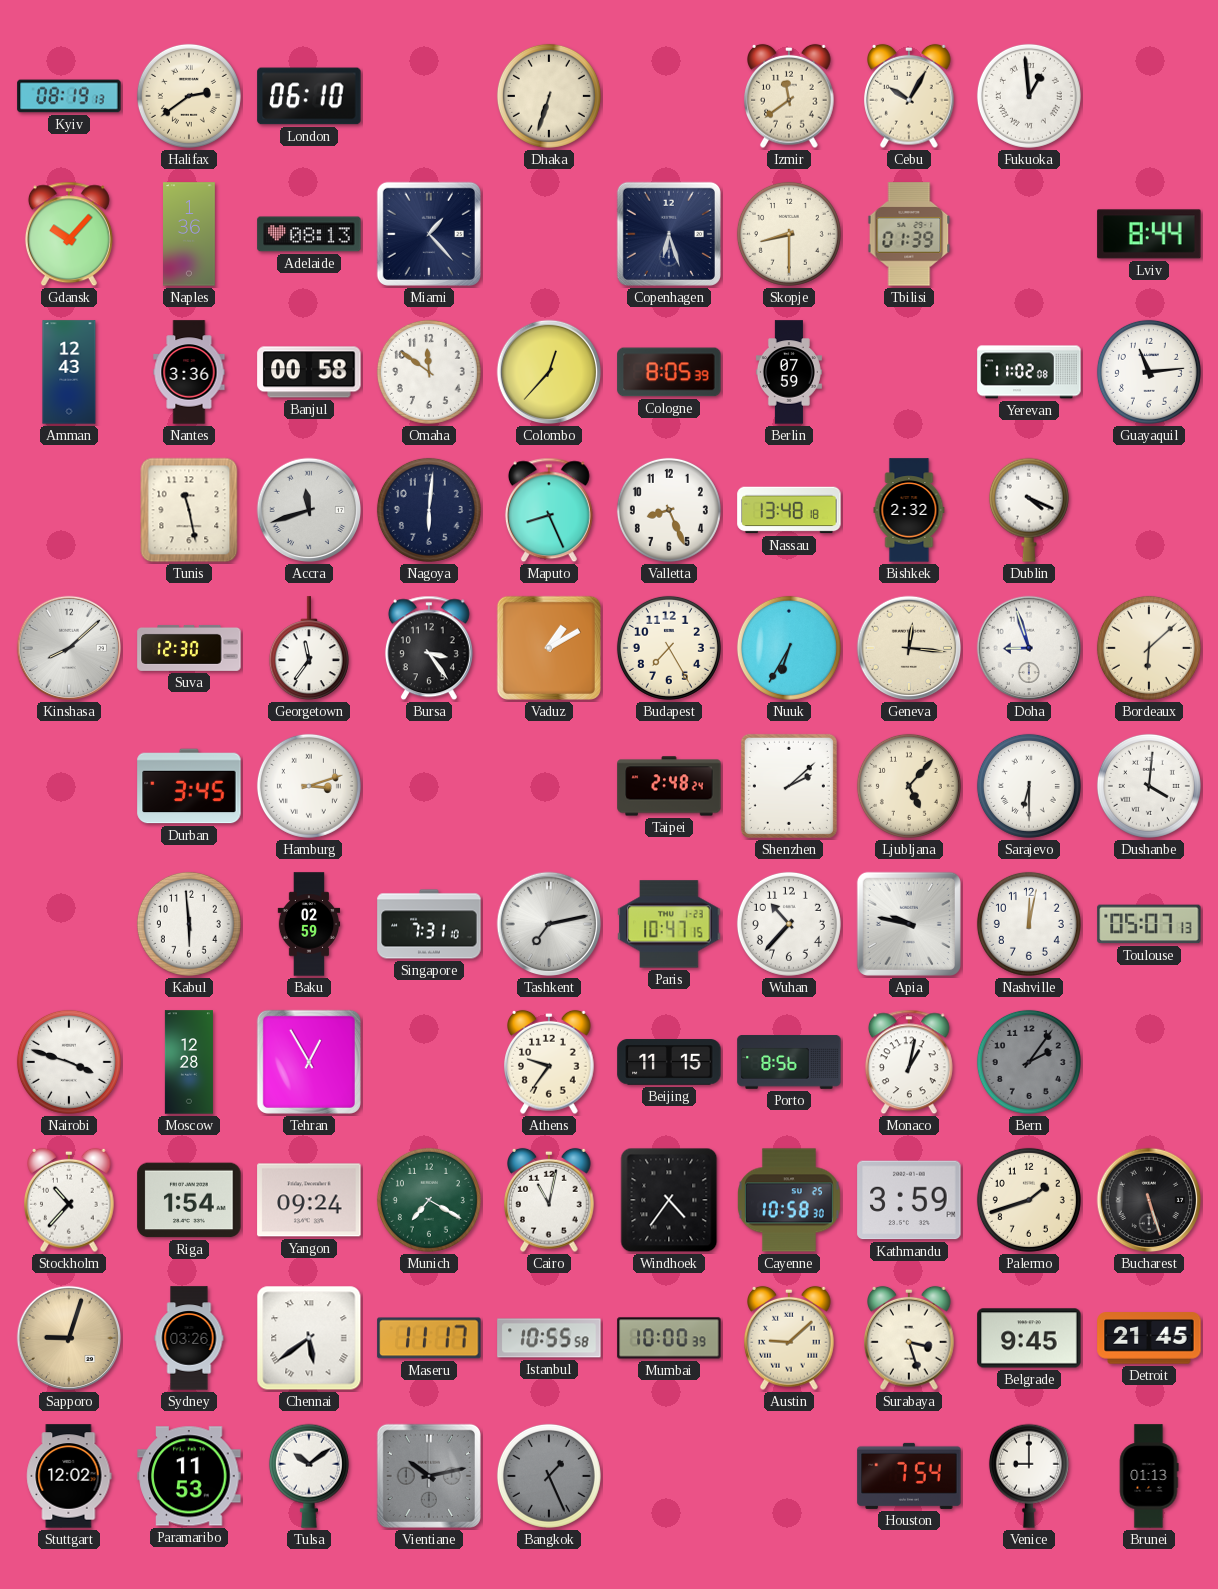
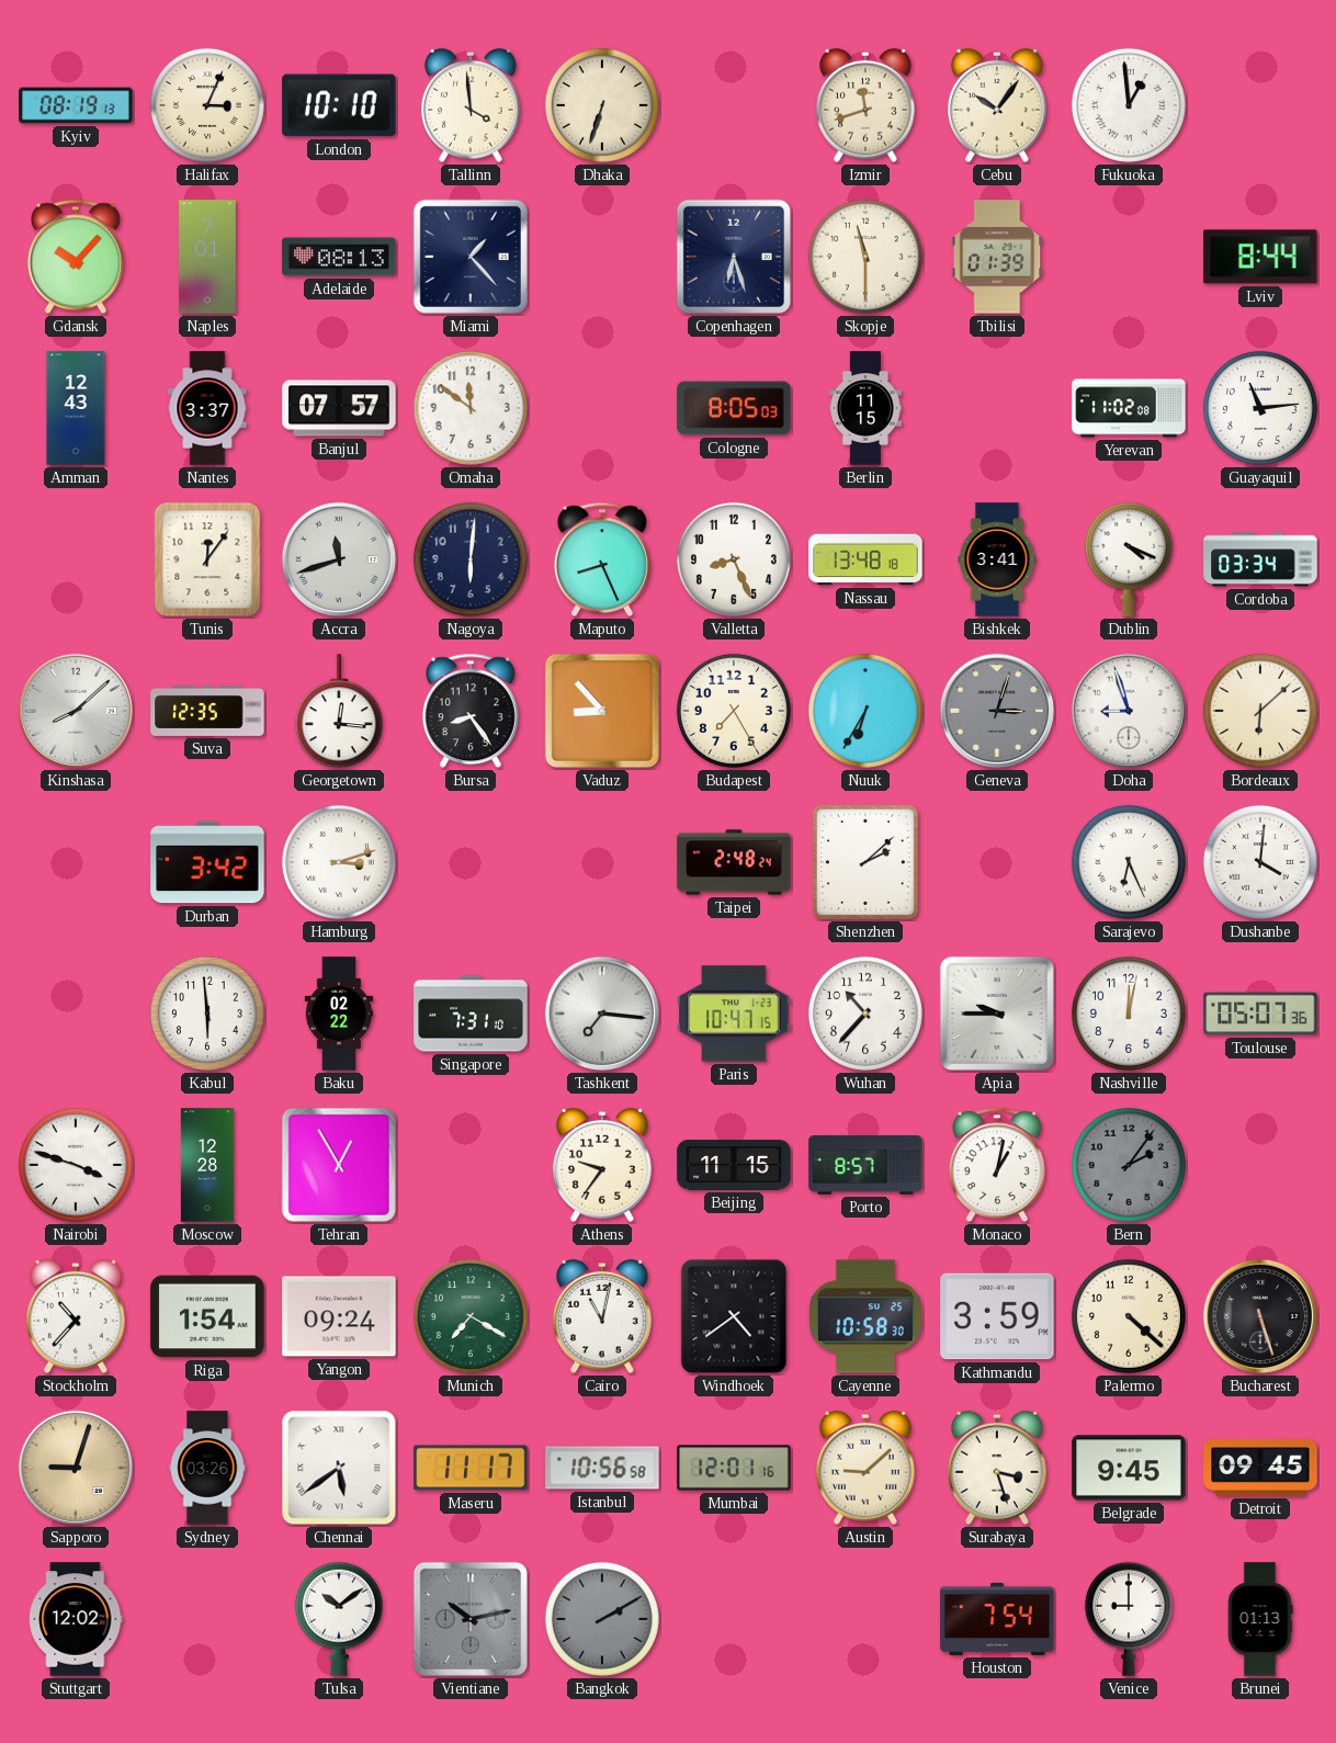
Halifax: 2:39 -> 3:04 (207, 105)
London: 06:10 -> 10:10 (339, 105)
Tallinn: none -> 3:59 (471, 105)
Izmir: 11:39 -> 11:42 (865, 105)
Cebu: 10:05 -> 10:06 (997, 105)
Naples: 1:36 -> 7:01 (208, 257)
Skopje: 8:30 -> 11:30 (865, 257)
Nantes: 3:36 -> 3:37 (207, 408)
Banjul: 00:58 -> 07:57 (339, 408)
Colombo: 12:37 -> none (549, 372)
Cologne: 8:05:39 -> 8:05:03 (734, 408)
Berlin: 07:59 -> 11:15 (865, 408)
Tunis: 11:28 -> 12:06 (207, 559)
Bishkek: 2:32 -> 3:41 (997, 559)
Cordoba: none -> 03:34 (1260, 559)
Suva: 12:30 -> 12:35 (207, 711)
Georgetown: 11:36 -> 12:16 (339, 712)
Bursa: 3:24 -> 8:24 (471, 711)
Vaduz: 1:10 -> 8:53 (602, 711)
Geneva: 12:16 -> 3:03 (997, 711)
Geneva dial: cream -> grey (997, 711)
Durban: 3:45 -> 3:42 (207, 862)
Ljubljana: 5:07 -> none (909, 786)
Sarajevo: 6:30 -> 6:26 (1129, 862)
Baku: 02:59 -> 02:22 (339, 1014)
Tashkent: 7:13 -> 7:16 (602, 1014)
Apia: 9:47 -> 9:45 (997, 1014)
Toulouse: 05:07:13 -> 05:07:36 (1260, 1014)
Porto: 8:56 -> 8:57 (865, 1166)
Windhoek: 4:36 -> 4:39 (734, 1316)
Palermo: 1:42 -> 4:22 (1129, 1316)
Istanbul: 10:55 -> 10:56 (602, 1468)
Mumbai: 10:00 -> 12:01 (734, 1468)
Detroit: 21:45 -> 09:45 (1260, 1468)
Paramaribo: 11:53 -> none (189, 1476)
Bangkok: 1:26 -> 2:10 (602, 1619)
